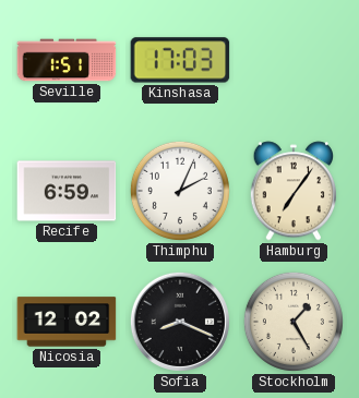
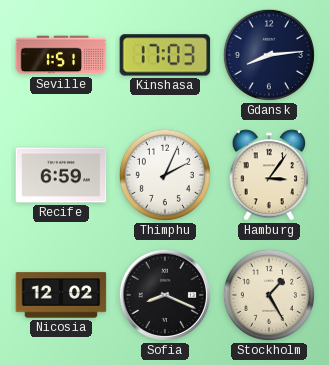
Gdansk: none -> 8:14 (269, 55)
Hamburg: 7:06 -> 3:06 (269, 175)
